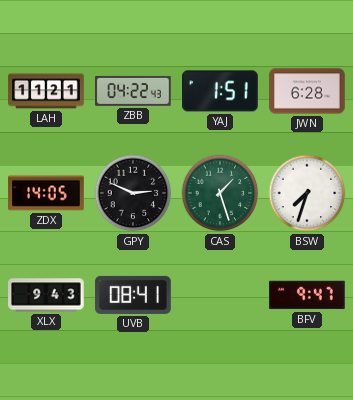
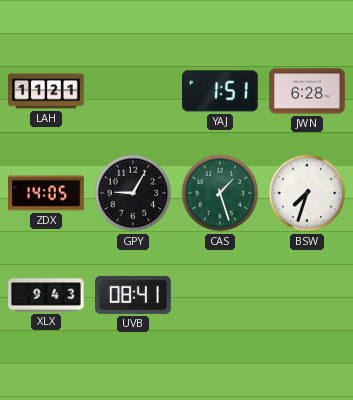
ZBB: 04:22 -> none (133, 91)
GPY: 2:49 -> 9:05 (133, 193)
BFV: 9:47 -> none (307, 295)
